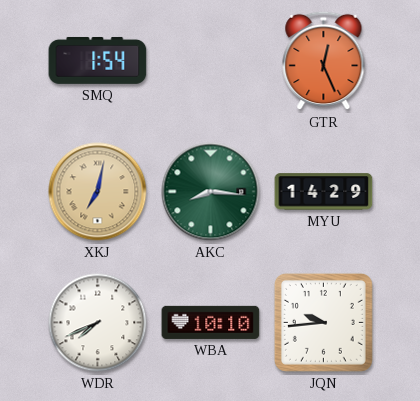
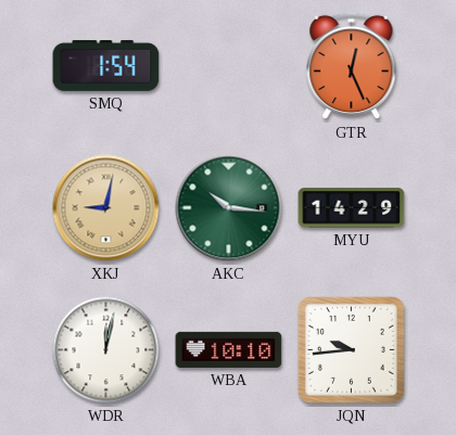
XKJ: 7:02 -> 9:02 (106, 208)
AKC: 8:16 -> 10:16 (229, 208)
WDR: 7:41 -> 12:02 (106, 350)
